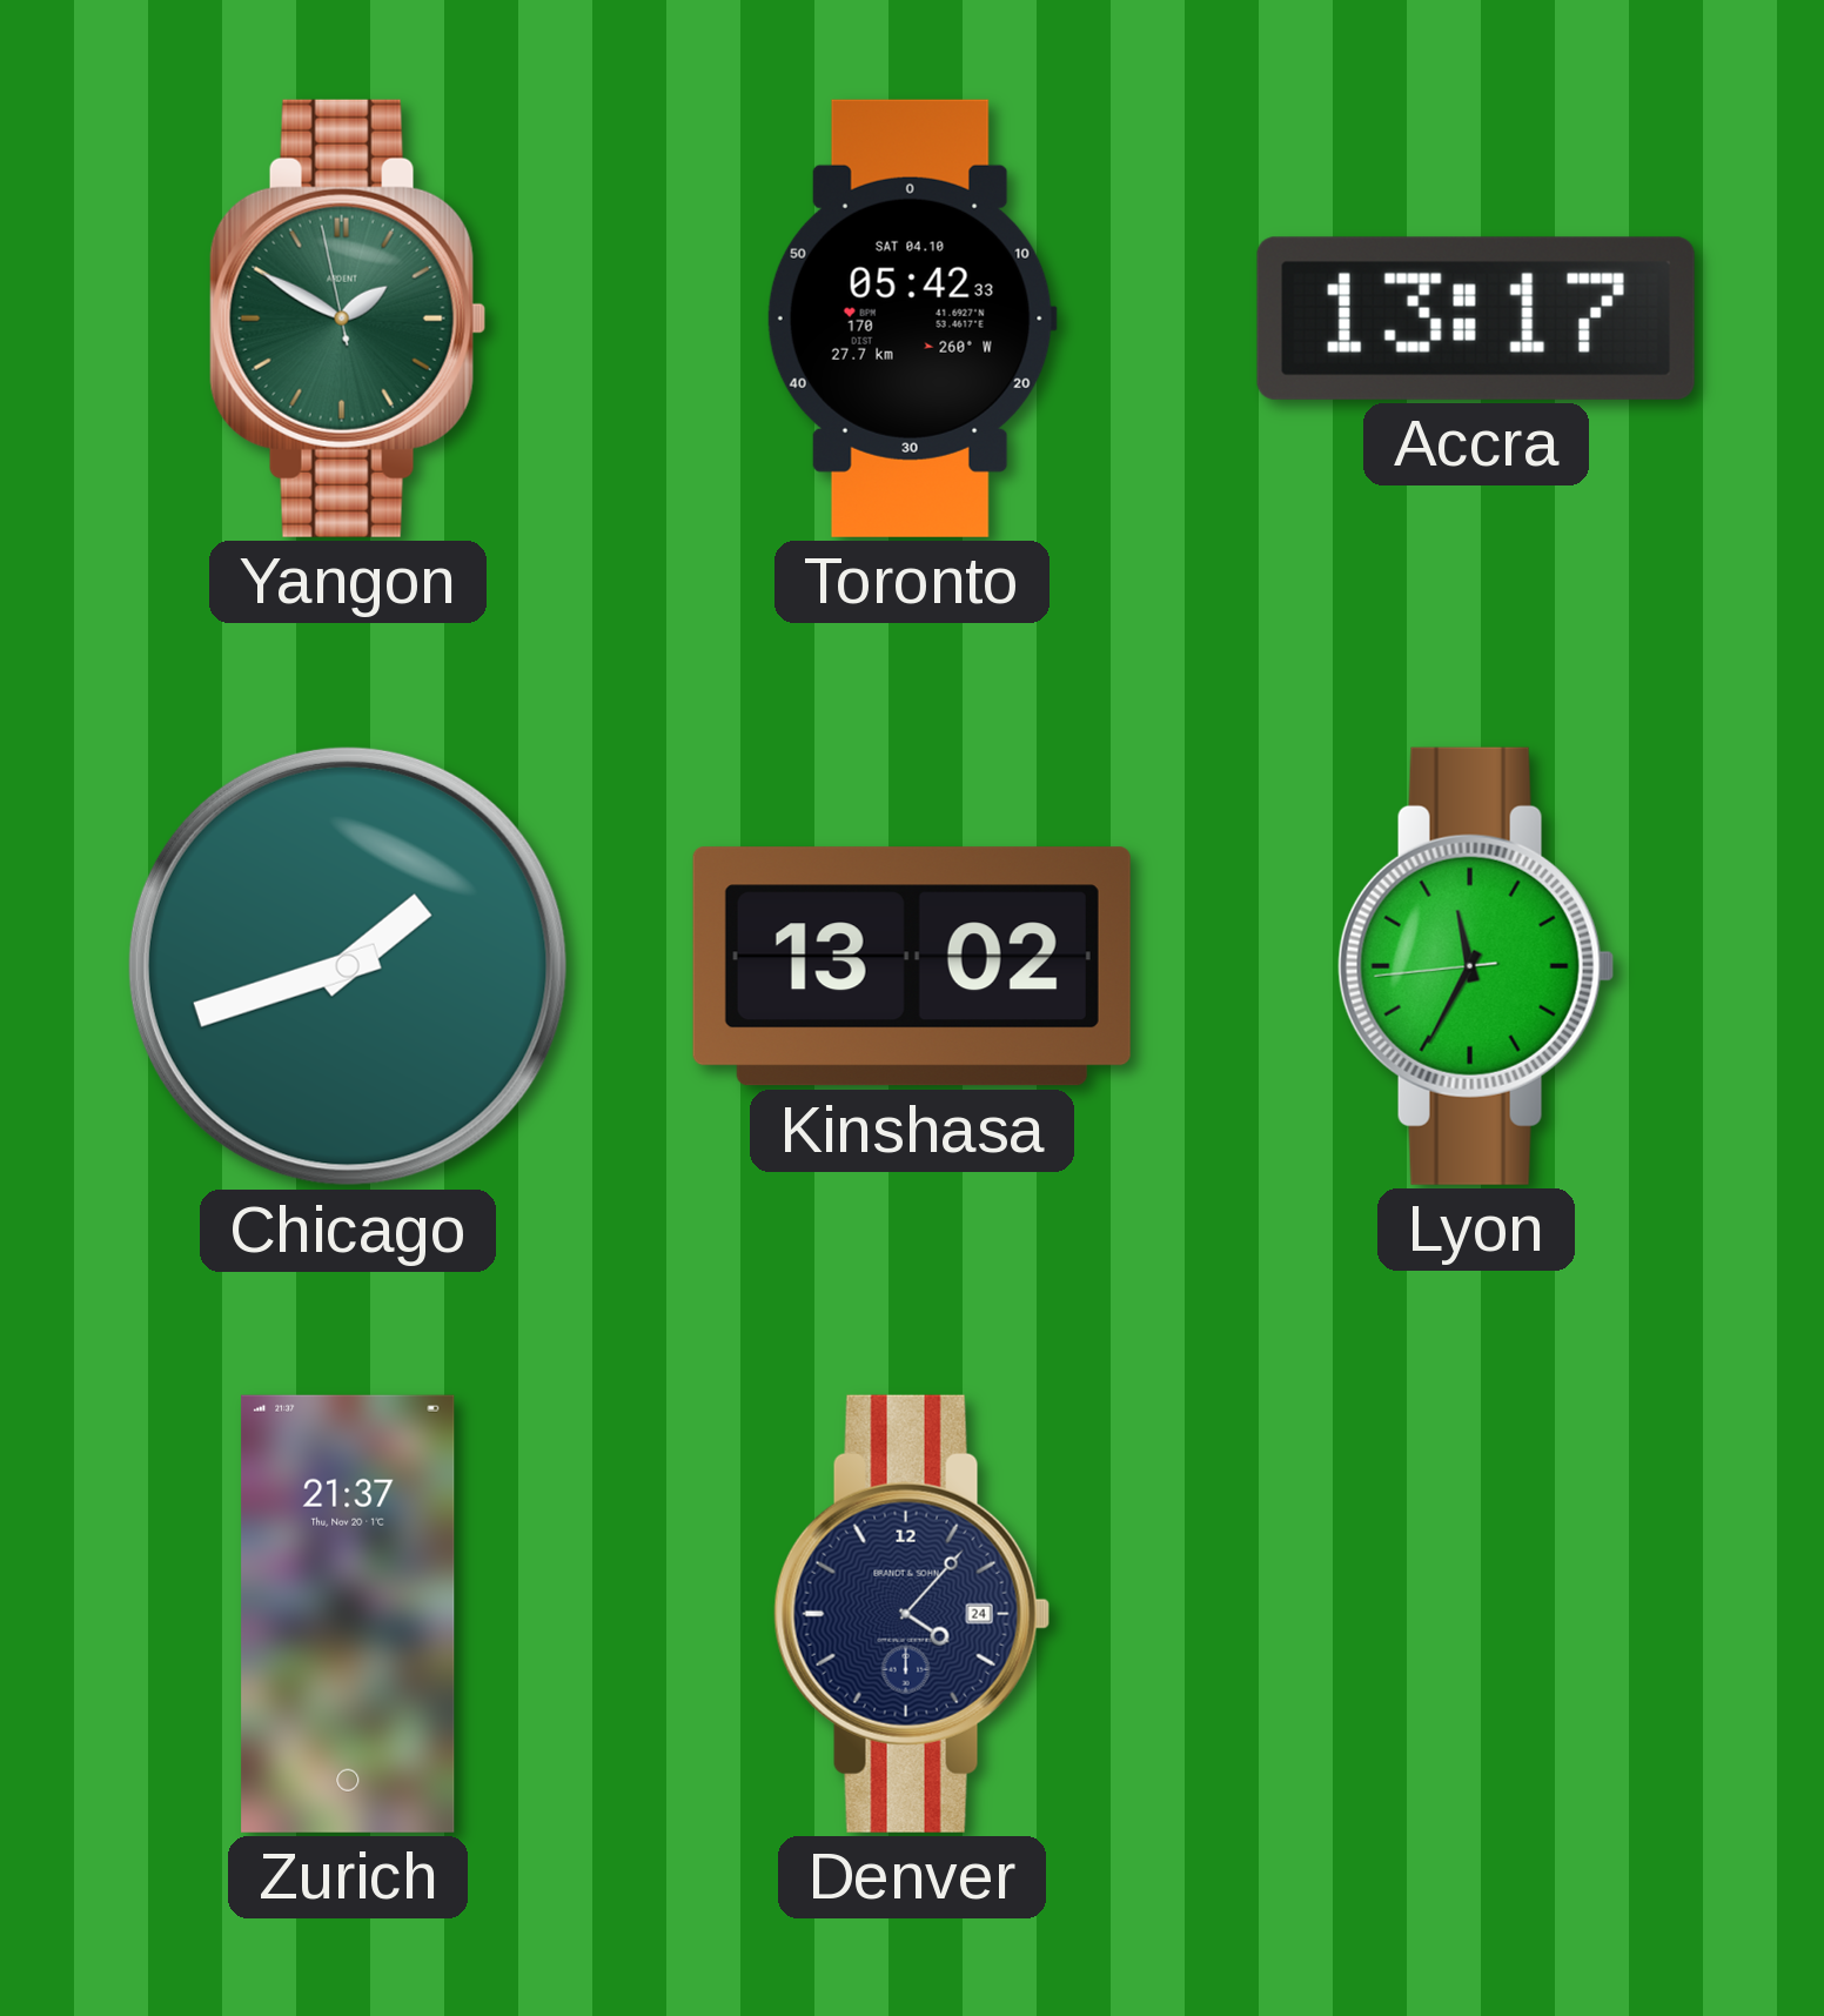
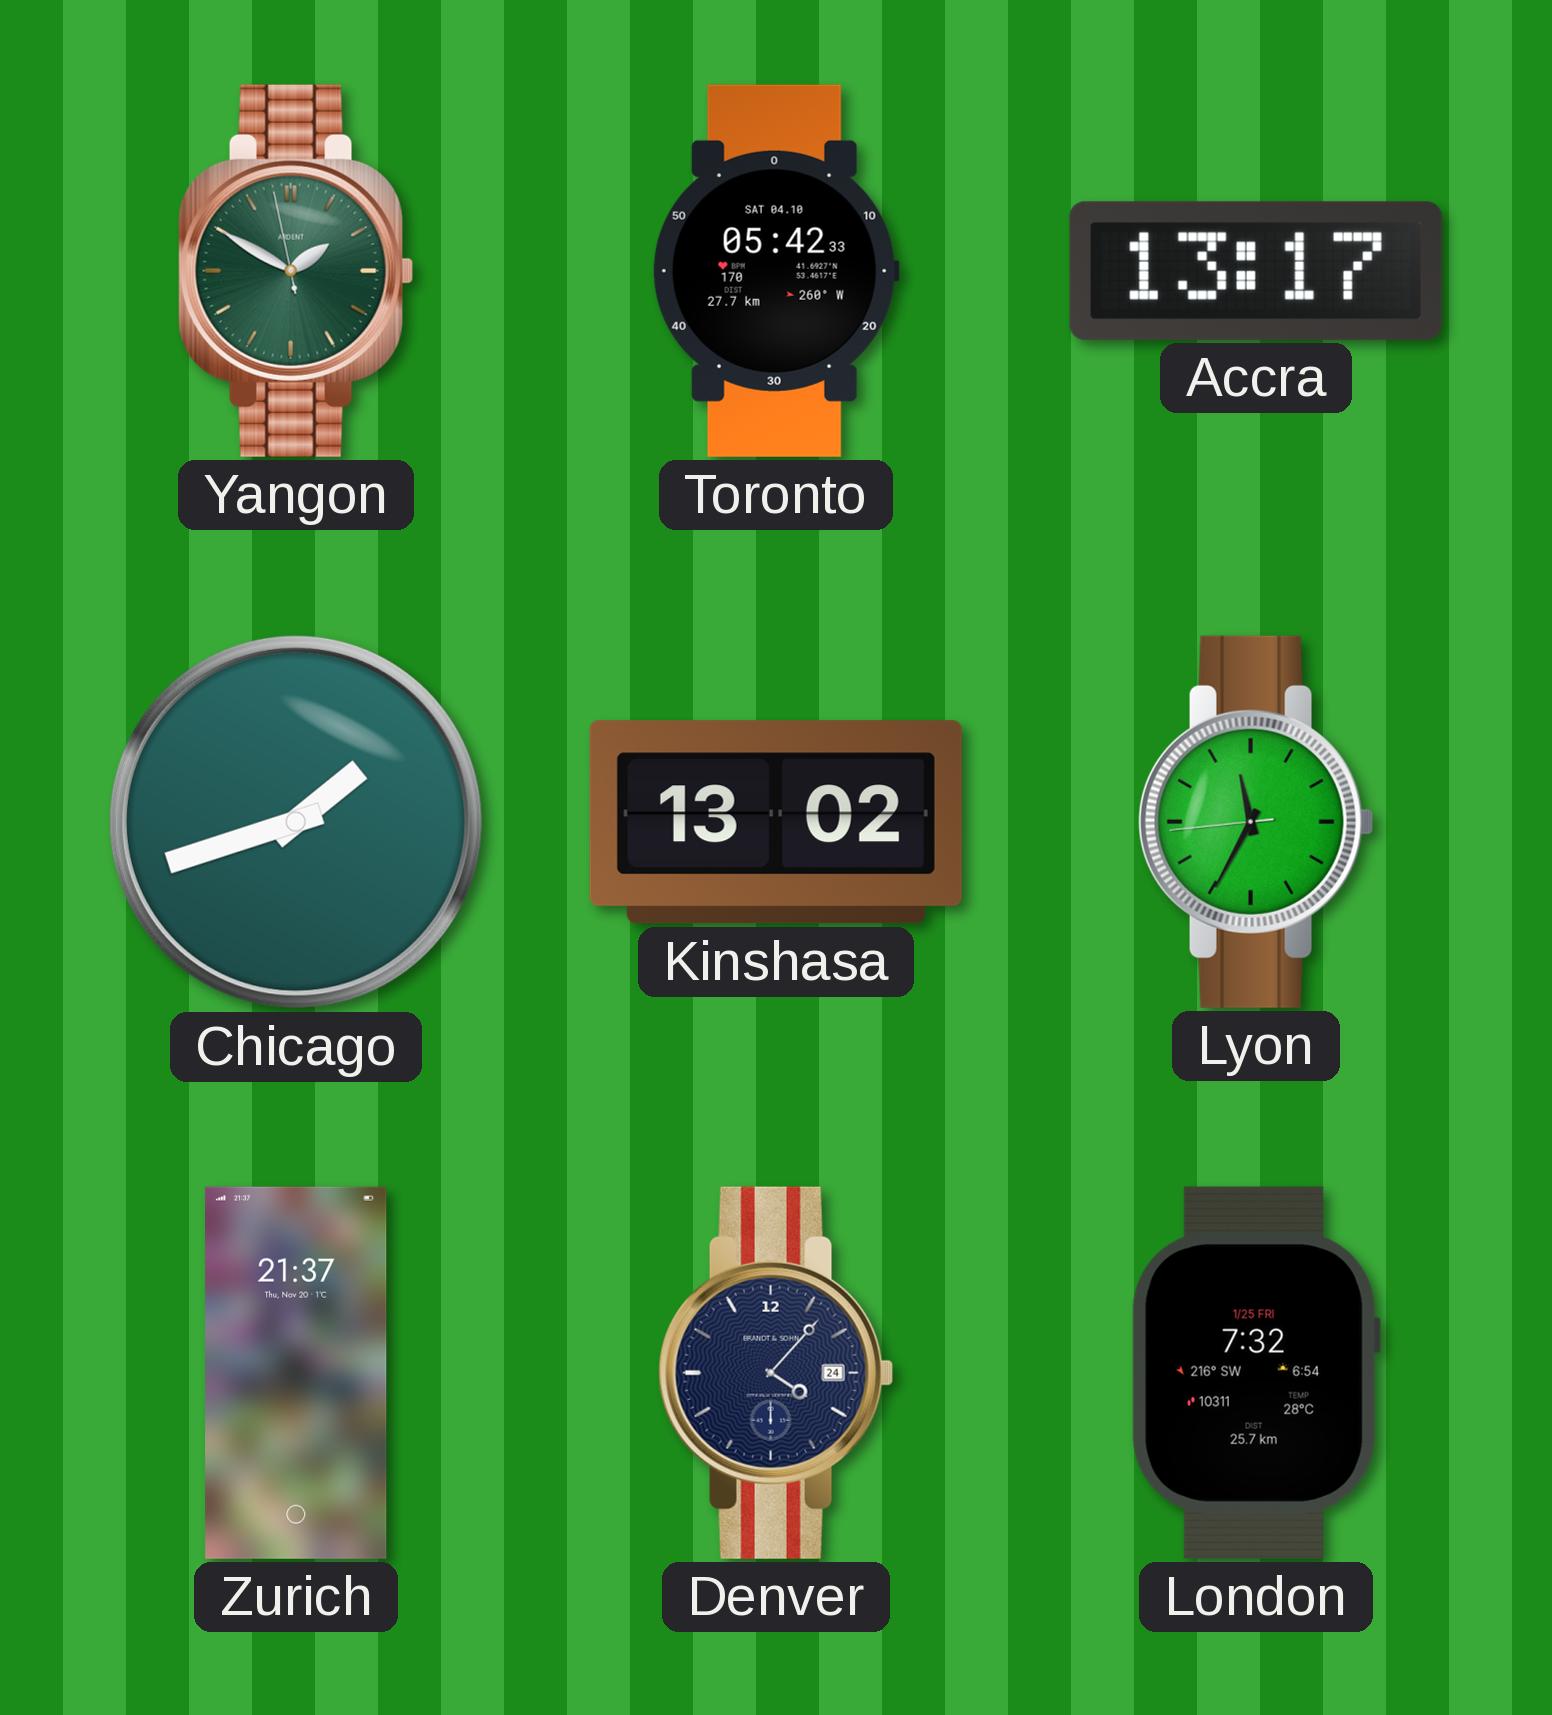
London: none -> 7:32 (1256, 1373)
